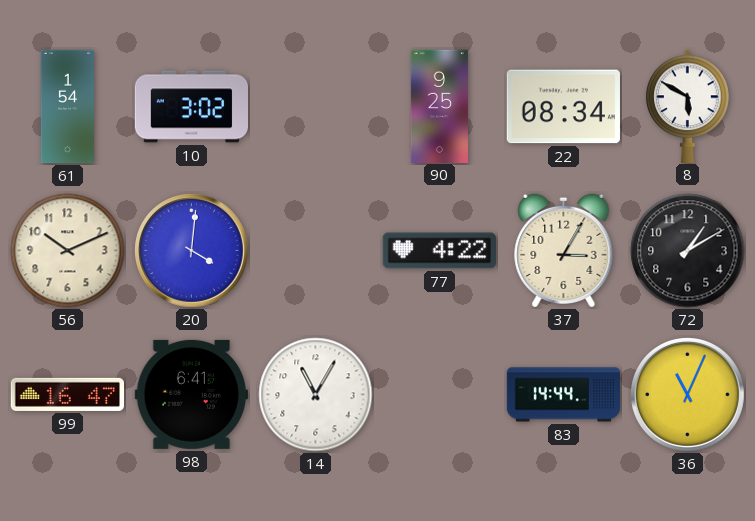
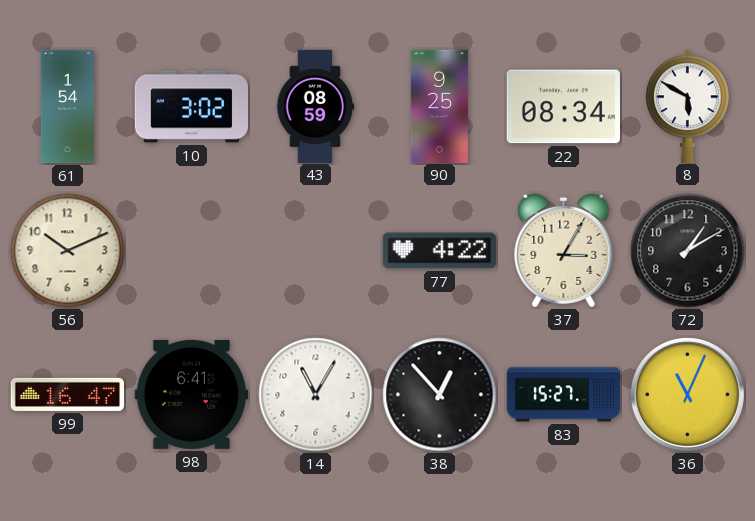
43: none -> 08:59 (315, 106)
20: 4:01 -> none (191, 250)
38: none -> 12:53 (440, 395)
83: 14:44 -> 15:27 (564, 395)
